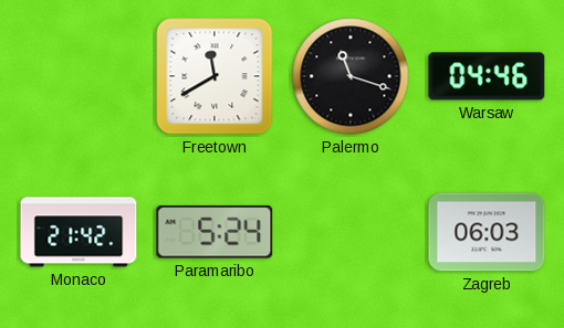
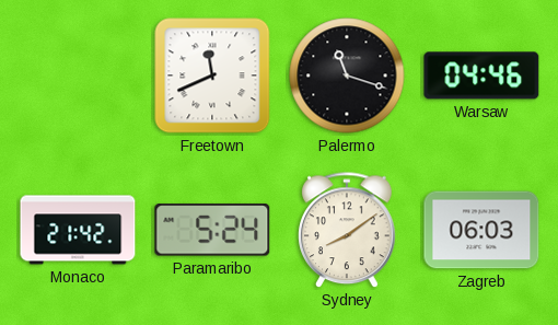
Freetown: 11:40 -> 11:41 (212, 76)
Sydney: none -> 8:09 (347, 231)
